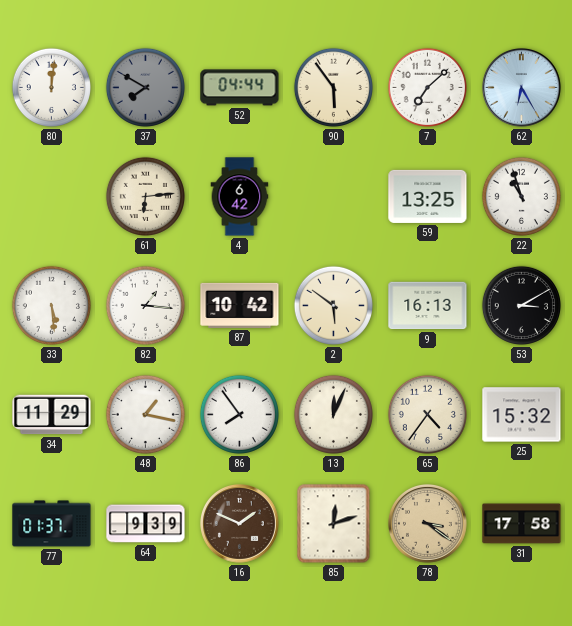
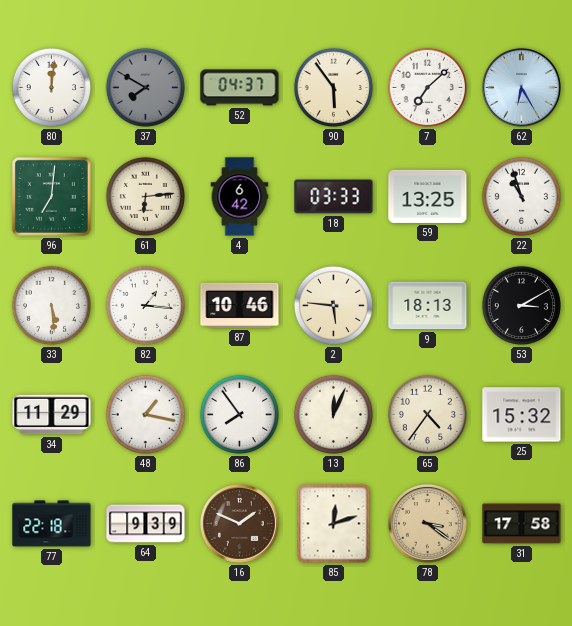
52: 04:44 -> 04:37 (240, 88)
96: none -> 7:01 (51, 196)
18: none -> 03:33 (334, 197)
87: 10:42 -> 10:46 (240, 305)
2: 5:51 -> 5:46 (333, 305)
9: 16:13 -> 18:13 (428, 306)
77: 01:37 -> 22:18 (52, 524)
